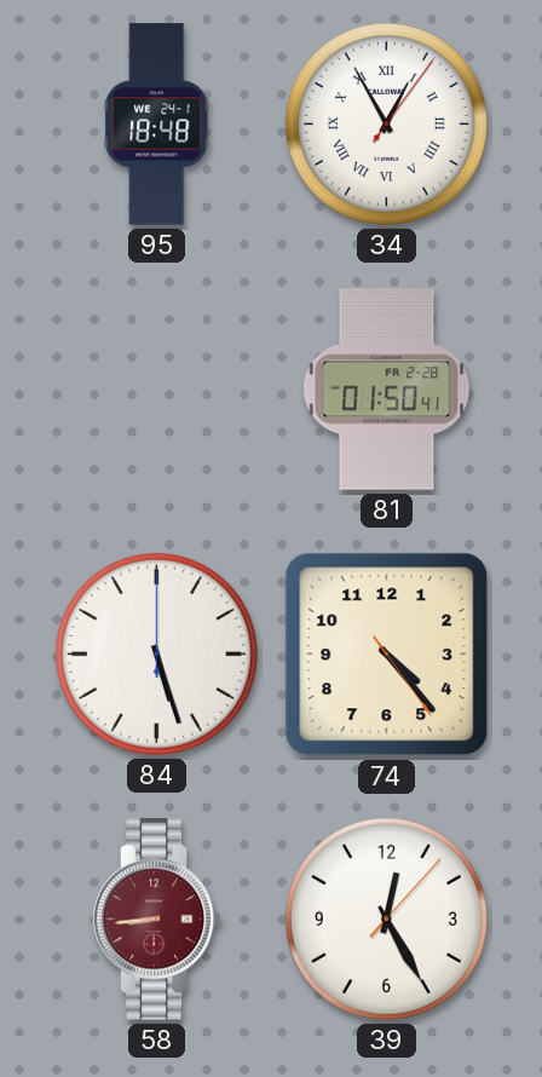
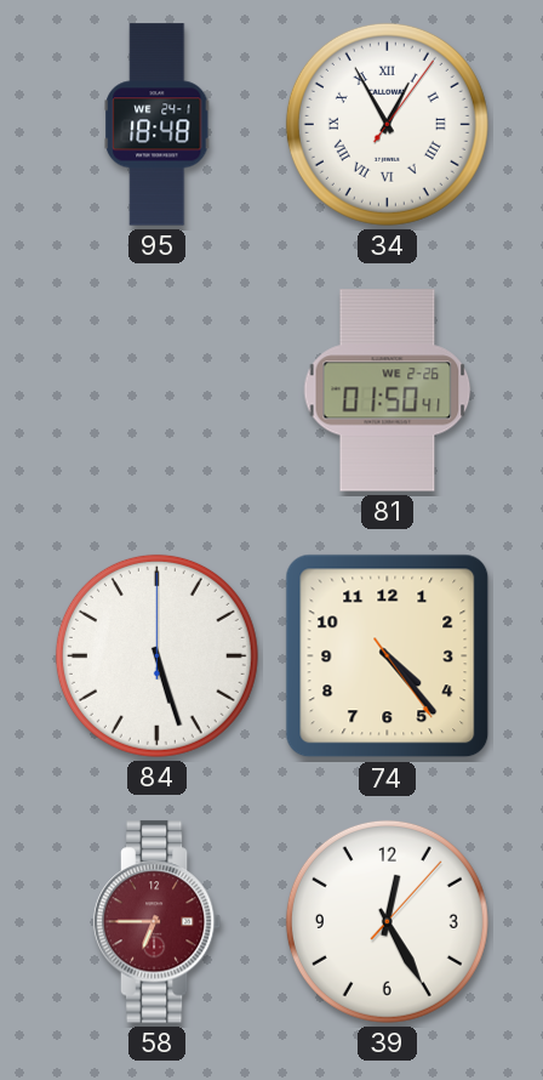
81 date: FR 2-28 -> WE 2-26 (388, 391)
58: 8:44 -> 6:45 (158, 922)
